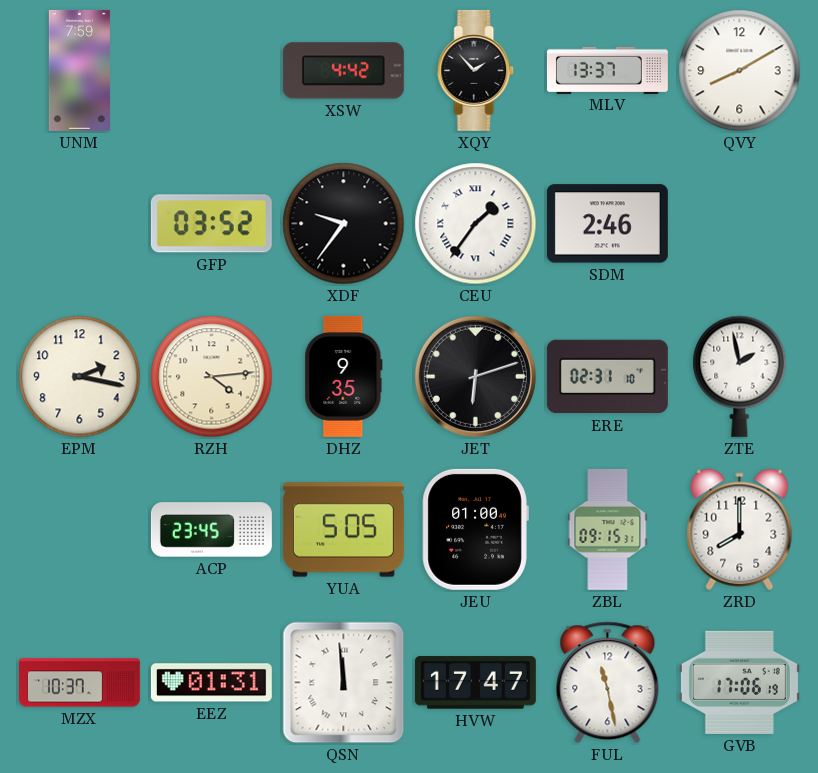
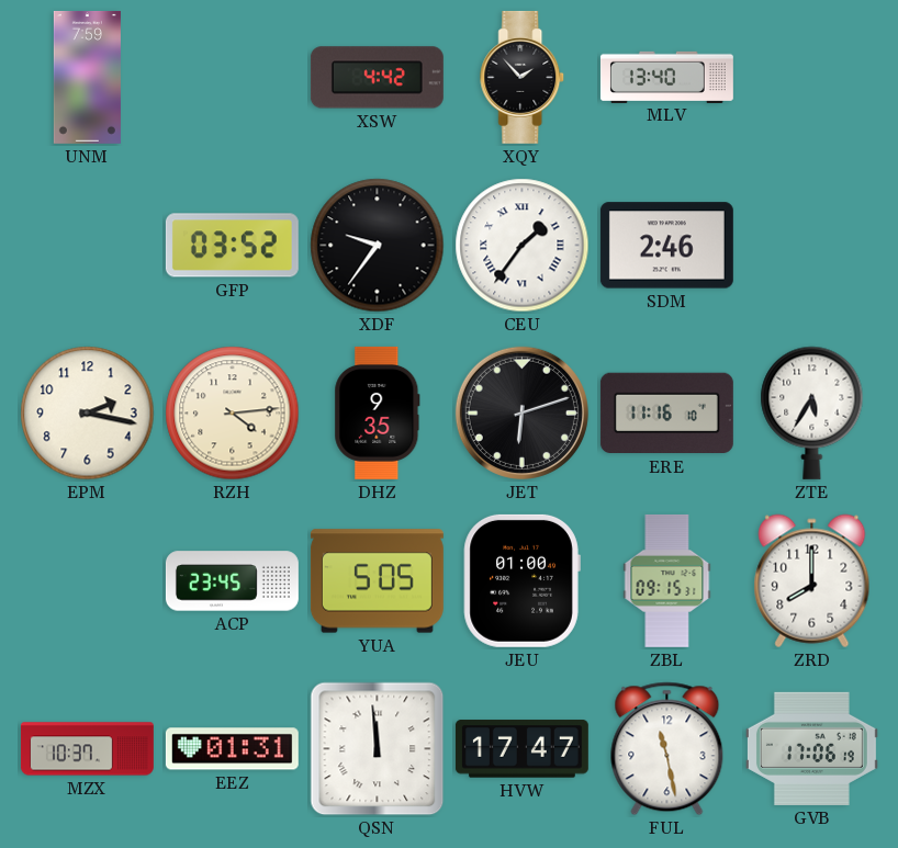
MLV: 13:37 -> 13:40 (666, 77)
QVY: 8:10 -> none (740, 71)
ERE: 02:31 -> 11:16 (666, 414)
ZTE: 1:58 -> 5:35 (812, 412)
